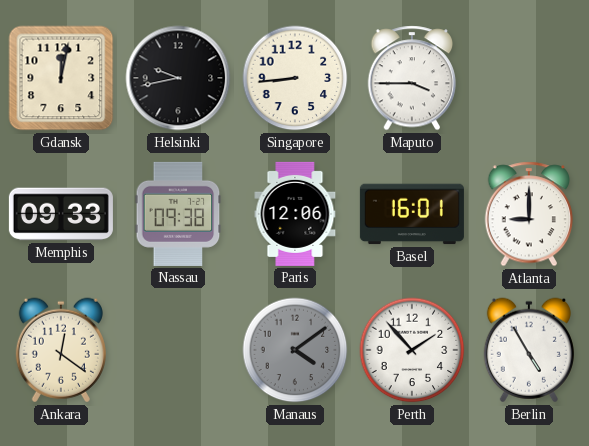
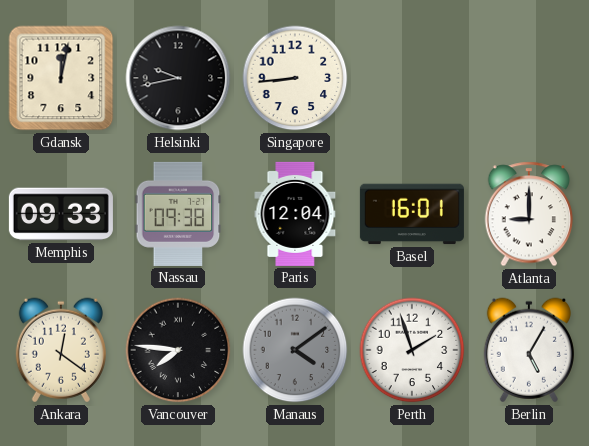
Maputo: 3:45 -> none (412, 78)
Paris: 12:06 -> 12:04 (295, 214)
Vancouver: none -> 7:46 (178, 350)
Perth: 1:53 -> 1:57 (412, 350)
Berlin: 4:55 -> 5:05 (529, 350)
